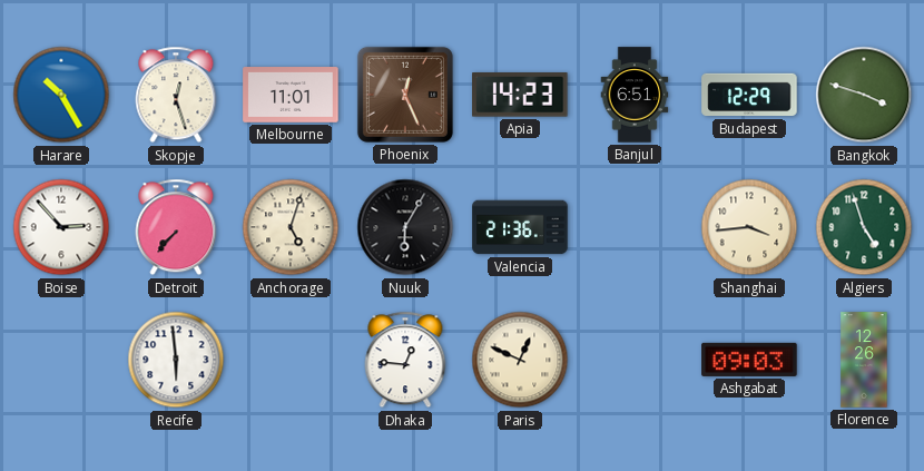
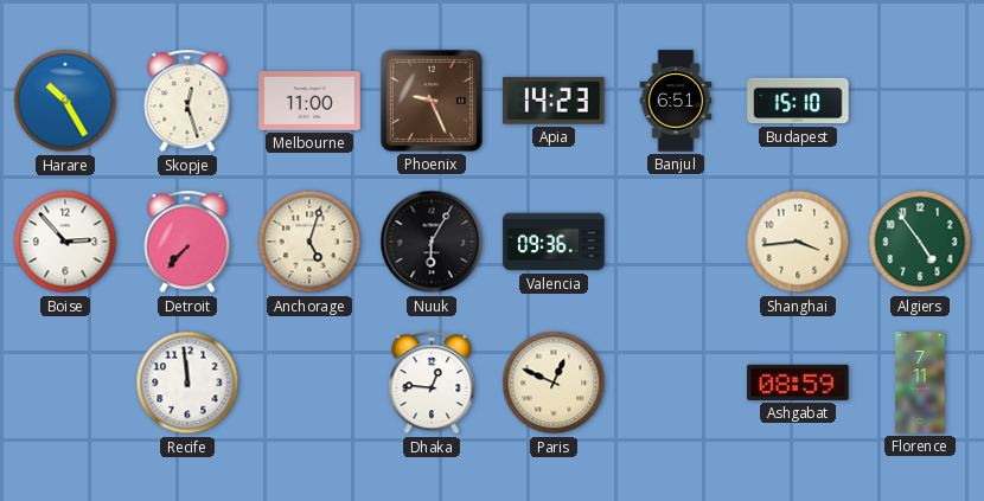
Melbourne: 11:01 -> 11:00 (309, 102)
Phoenix: 12:26 -> 9:26 (432, 101)
Budapest: 12:29 -> 15:10 (798, 101)
Bangkok: 3:48 -> none (864, 95)
Valencia: 21:36 -> 09:36 (554, 242)
Algiers: 4:57 -> 4:54 (920, 242)
Recife: 5:59 -> 11:59 (187, 383)
Ashgabat: 09:03 -> 08:59 (798, 383)
Florence: 12:26 -> 7:11 (920, 383)
